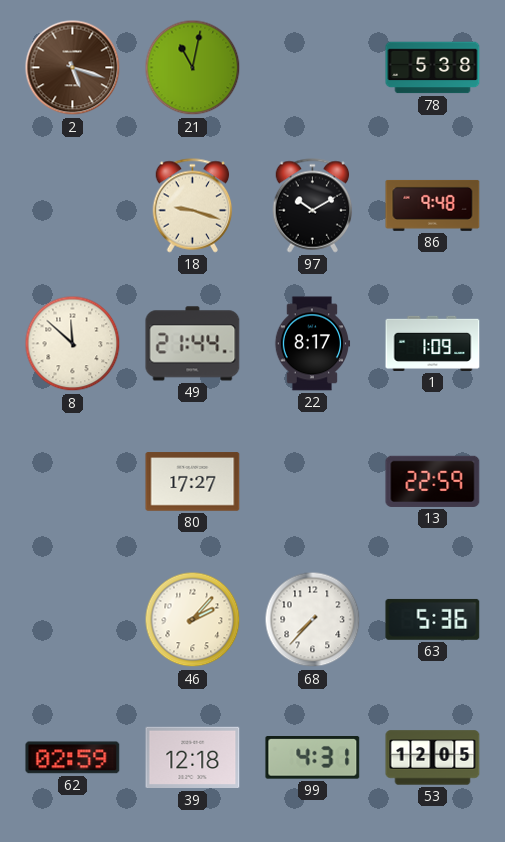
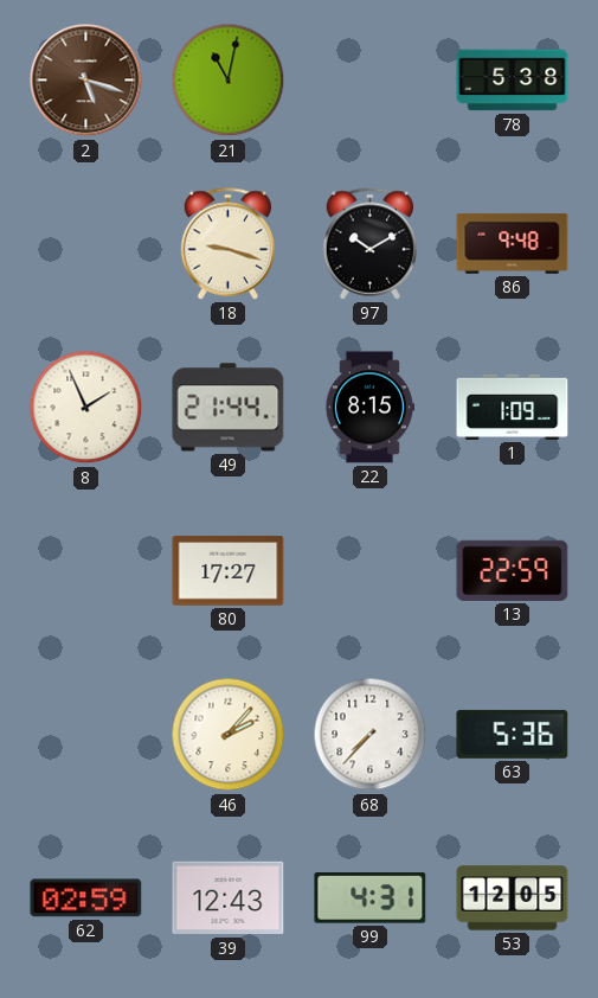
8: 11:52 -> 1:56 (86, 408)
22: 8:17 -> 8:15 (369, 408)
39: 12:18 -> 12:43 (229, 898)
